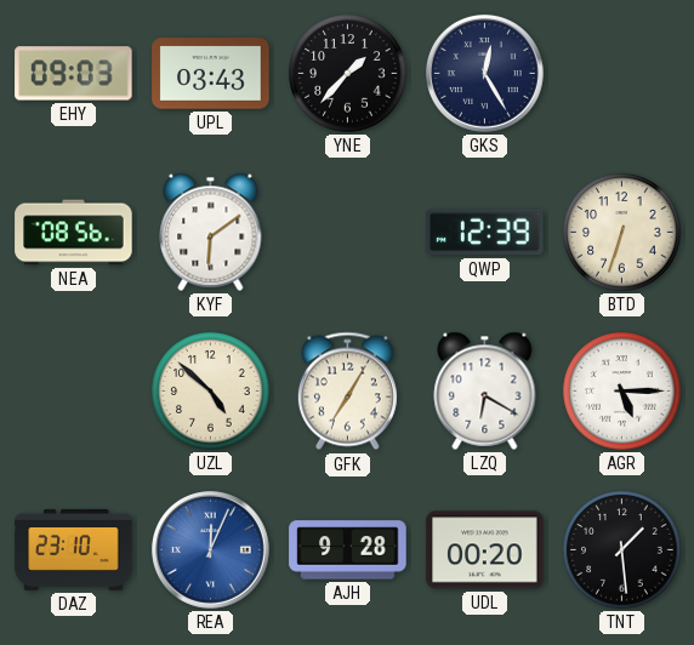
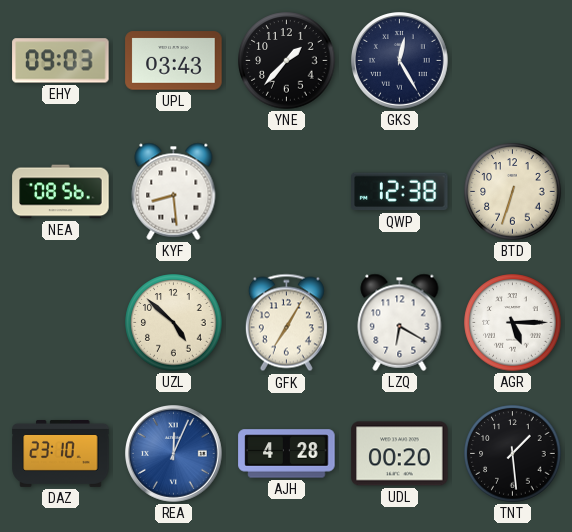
KYF: 6:09 -> 8:29 (174, 191)
QWP: 12:39 -> 12:38 (400, 192)
AJH: 9:28 -> 4:28 (287, 454)
